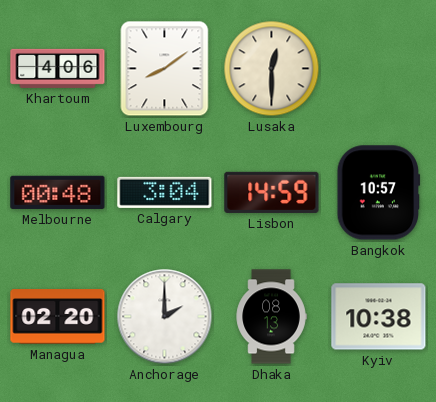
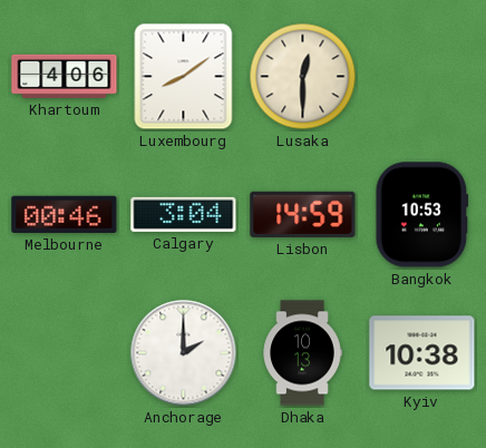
Melbourne: 00:48 -> 00:46 (65, 214)
Bangkok: 10:57 -> 10:53 (422, 215)
Managua: 02:20 -> none (58, 317)
Dhaka: 08:13 -> 10:13 (302, 353)
